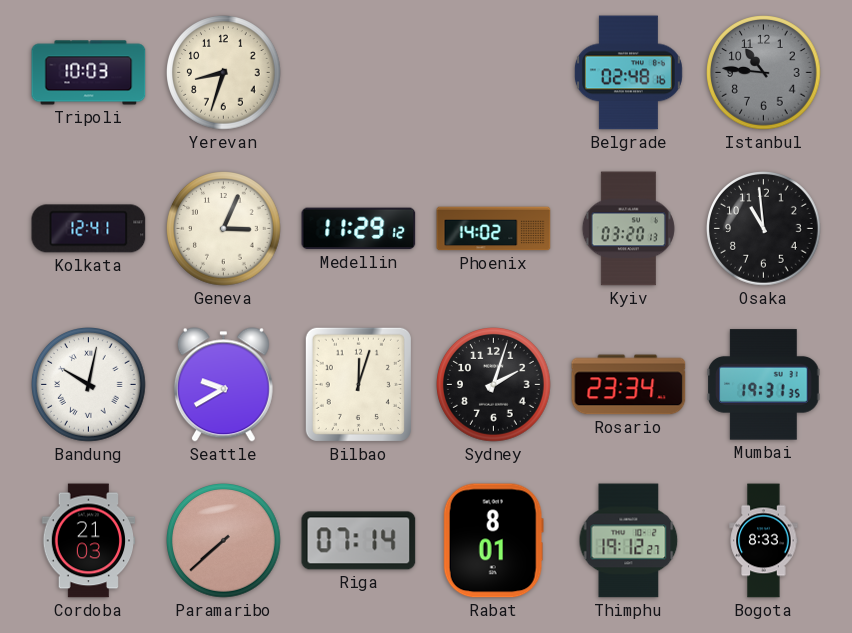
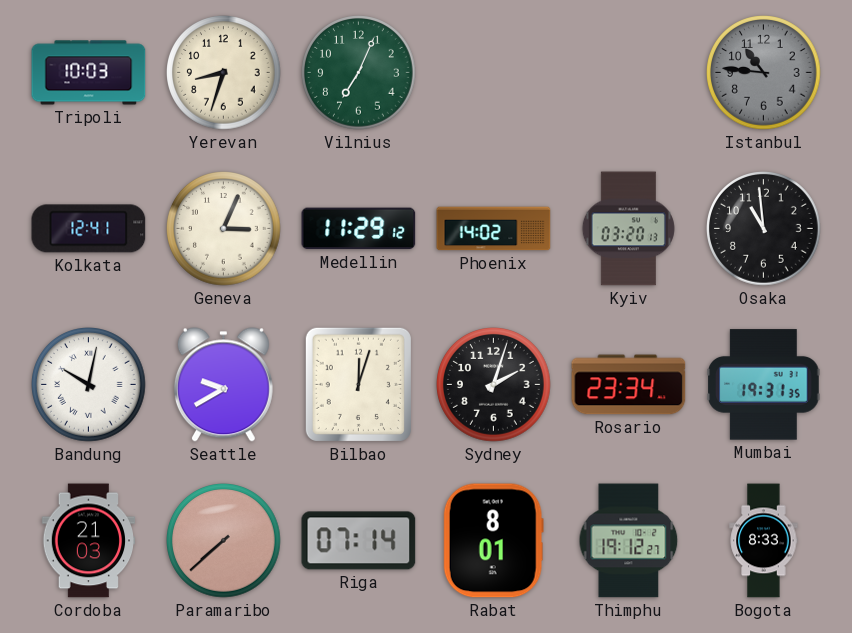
Vilnius: none -> 7:04 (359, 73)
Belgrade: 02:48 -> none (628, 73)
